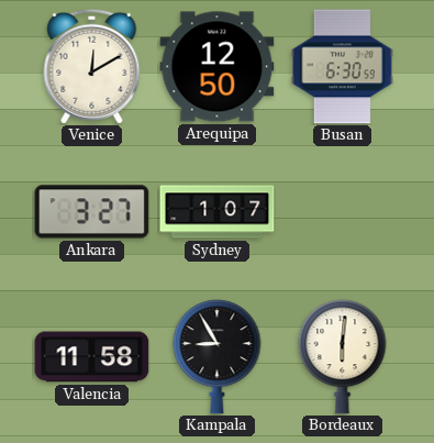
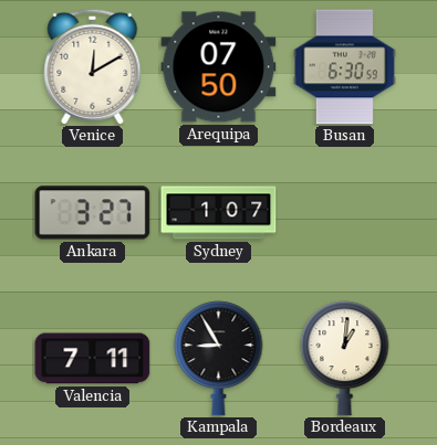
Arequipa: 12:50 -> 07:50 (219, 67)
Valencia: 11:58 -> 7:11 (93, 359)
Bordeaux: 6:01 -> 1:01 (345, 359)
